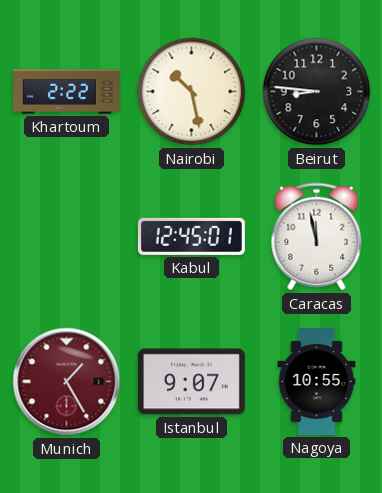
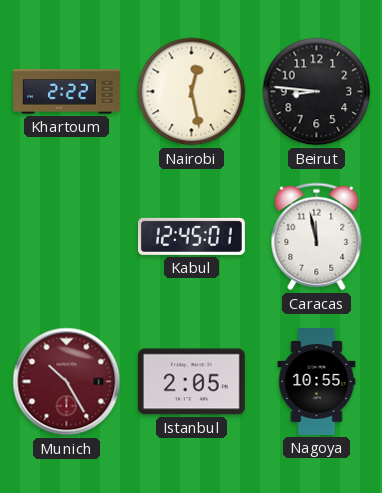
Nairobi: 10:28 -> 12:28 (192, 92)
Munich: 1:25 -> 10:25 (67, 382)
Istanbul: 9:07 -> 2:05 (191, 382)
